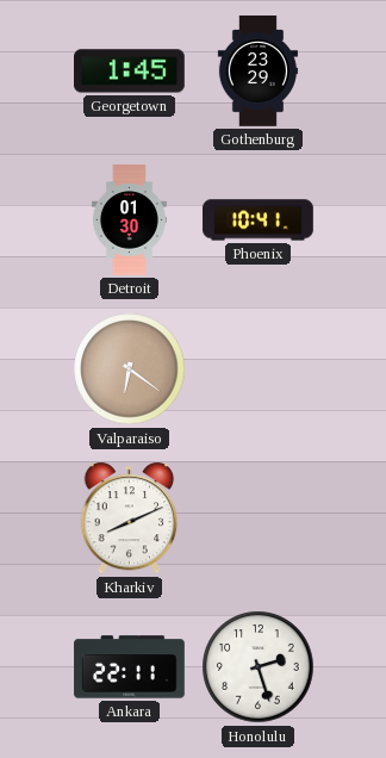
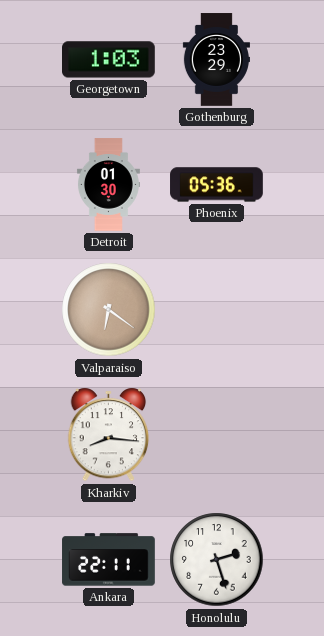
Georgetown: 1:45 -> 1:03 (109, 60)
Phoenix: 10:41 -> 05:36 (217, 185)
Kharkiv: 8:11 -> 8:16 (109, 435)
